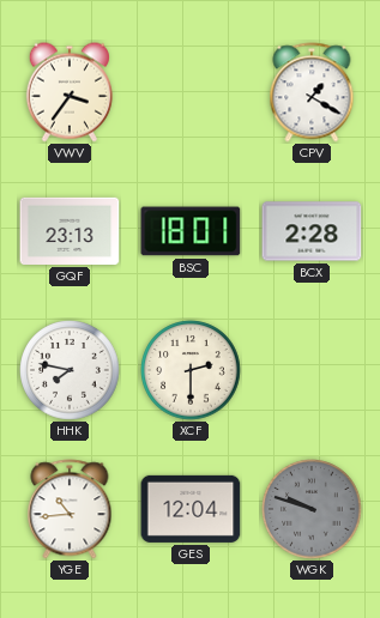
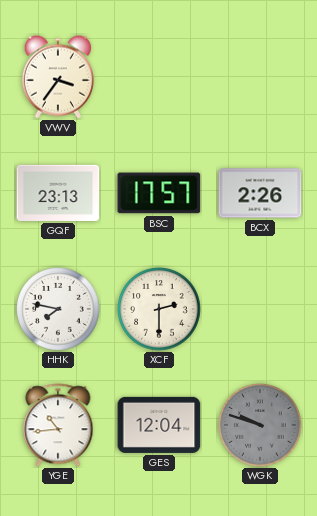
CPV: 1:20 -> none (312, 92)
BSC: 18:01 -> 17:57 (159, 193)
BCX: 2:28 -> 2:26 (260, 193)
